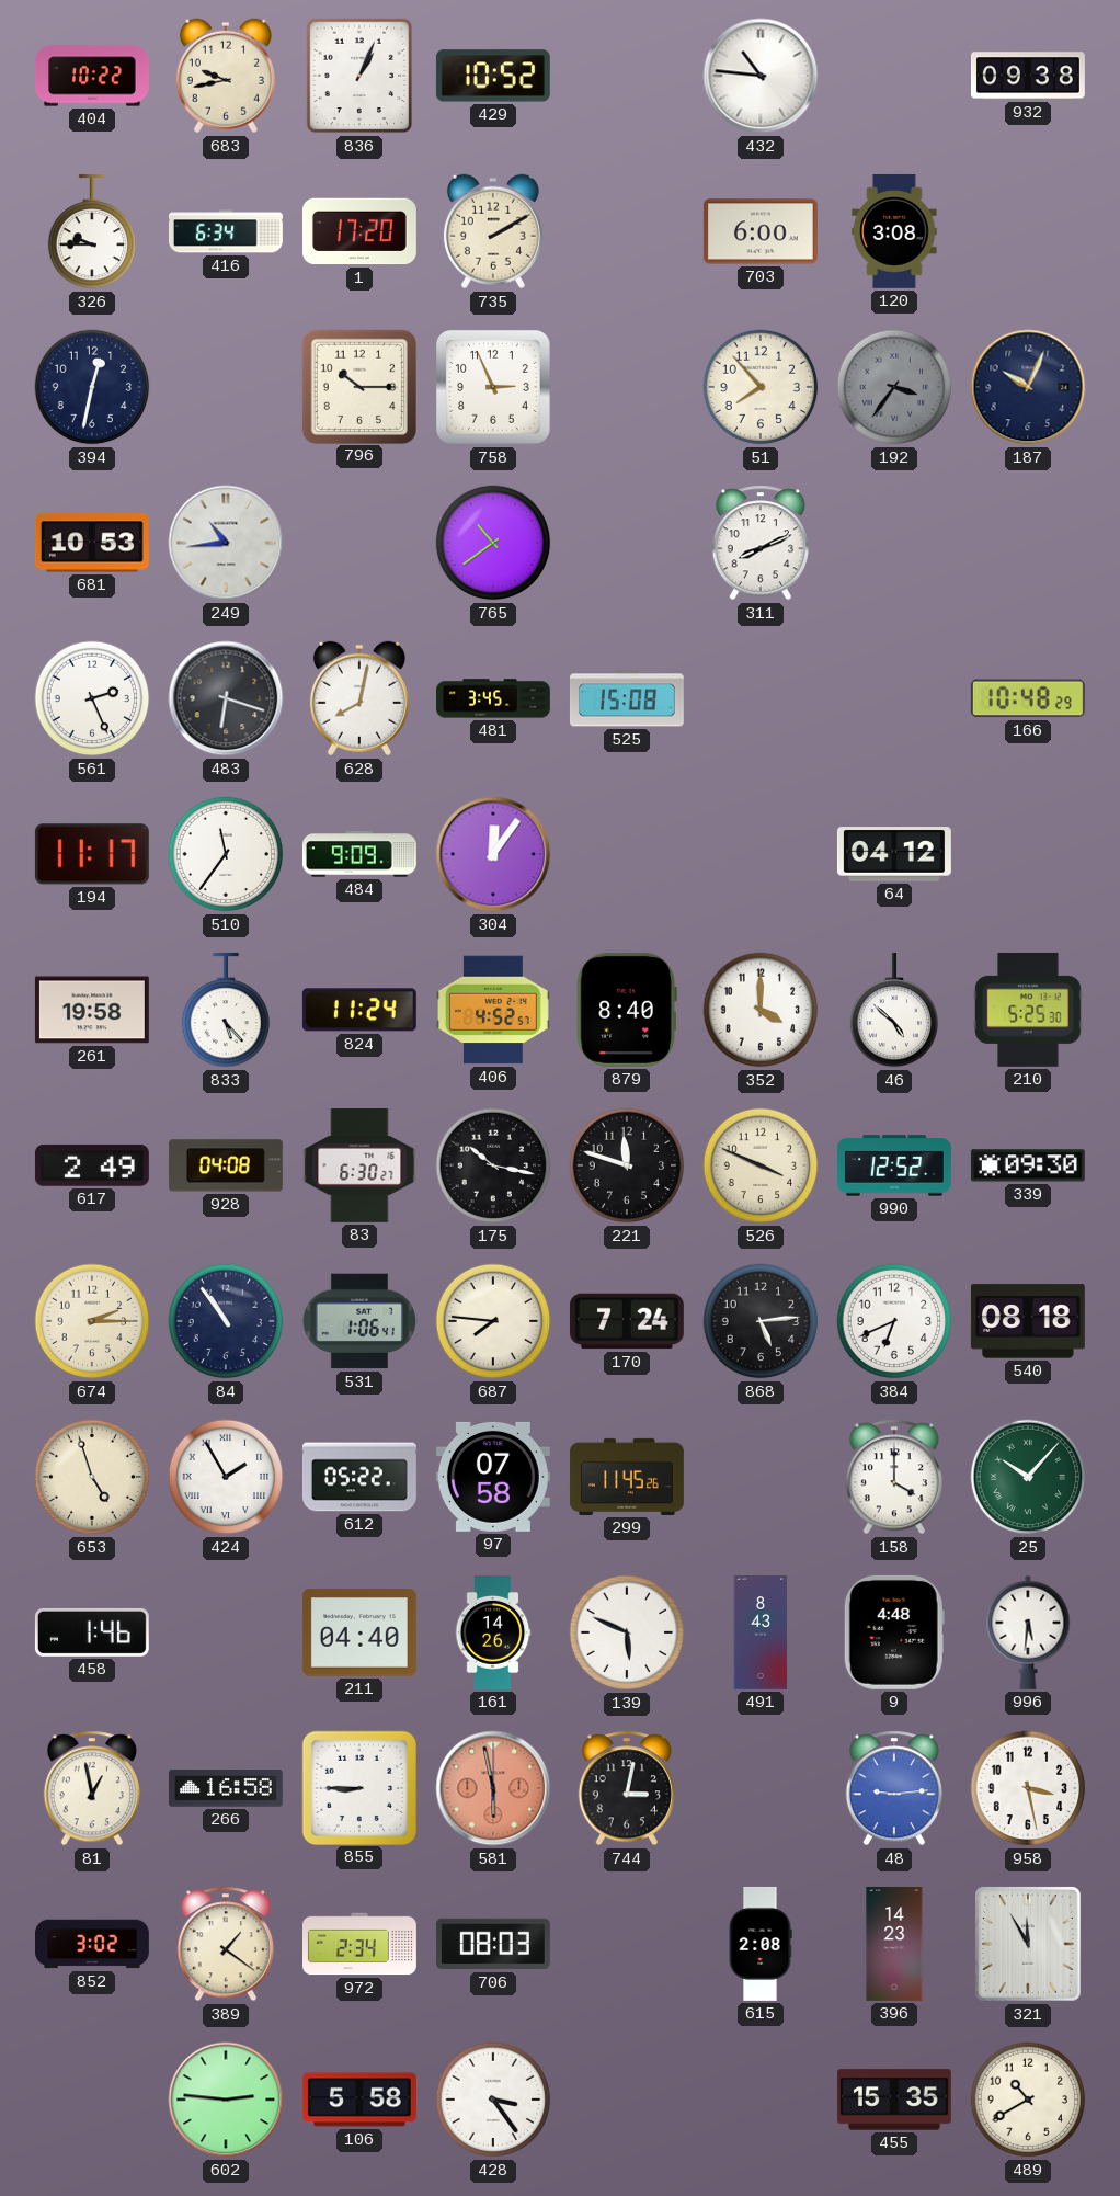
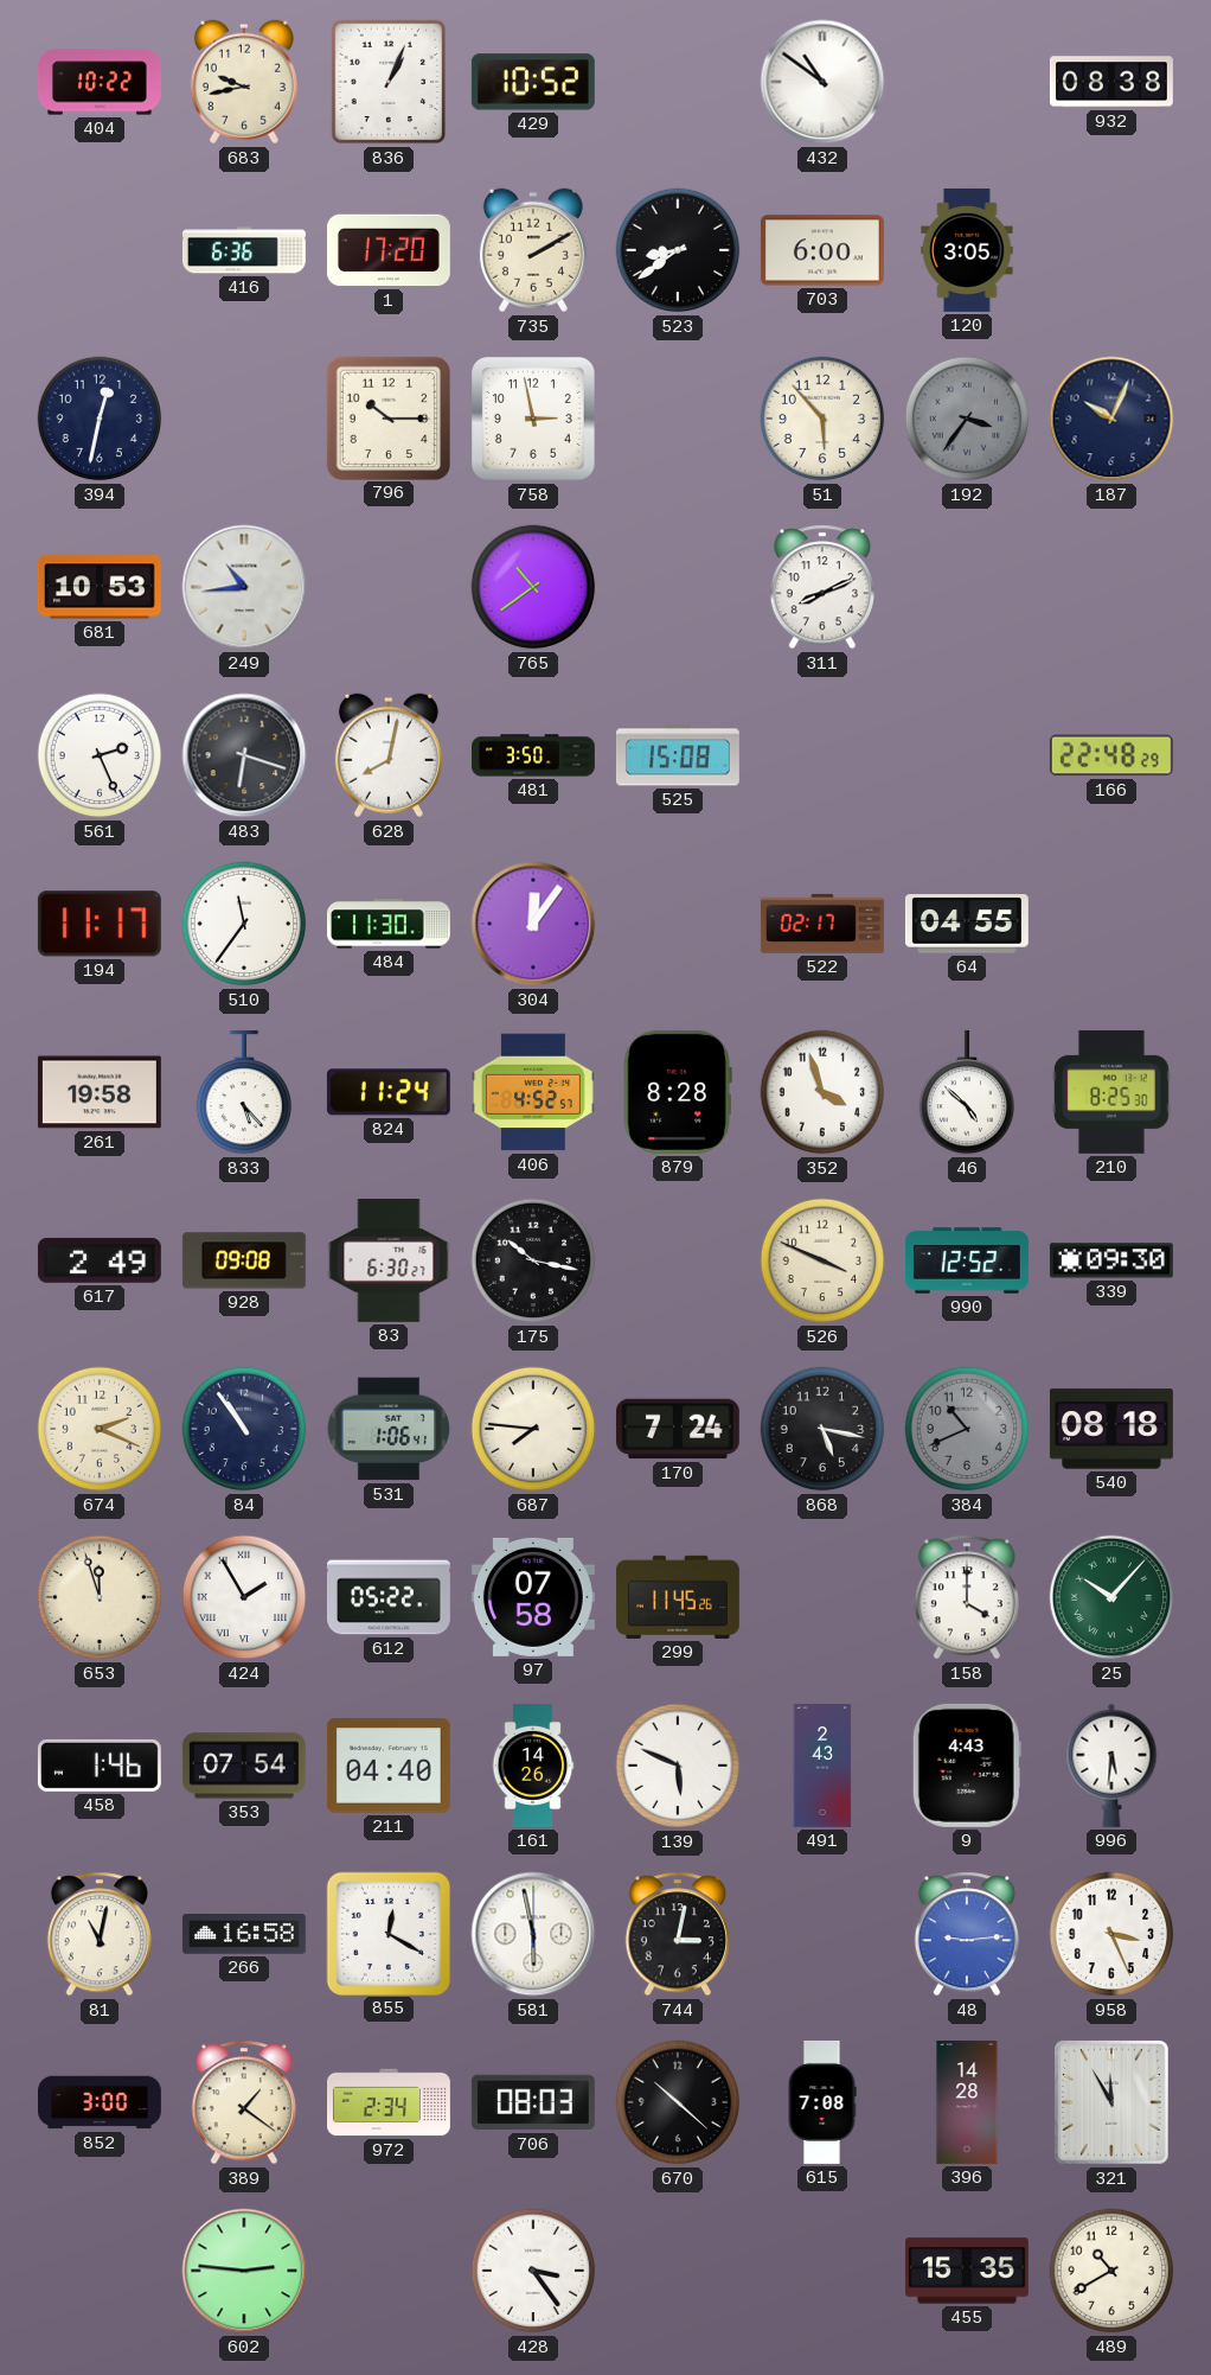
432: 10:46 -> 10:51 (822, 82)
932: 09:38 -> 08:38 (1111, 82)
326: 9:45 -> none (92, 231)
416: 6:34 -> 6:36 (244, 250)
523: none -> 8:39 (678, 250)
120: 3:08 -> 3:05 (967, 250)
758: 2:56 -> 2:58 (534, 420)
51: 7:53 -> 5:53 (822, 419)
481: 3:45 -> 3:50 (534, 755)
166: 10:48 -> 22:48 (1111, 755)
484: 9:09 -> 11:30 (389, 924)
522: none -> 02:17 (822, 924)
64: 04:12 -> 04:55 (967, 924)
879: 8:40 -> 8:28 (678, 1092)
352: 4:00 -> 3:57 (822, 1092)
210: 5:25 -> 8:25 (1111, 1092)
928: 04:08 -> 09:08 (244, 1260)
221: 11:48 -> none (627, 1165)
674: 2:15 -> 2:19 (100, 1429)
868: 5:14 -> 5:17 (822, 1429)
384: 6:41 -> 10:41 (967, 1429)
384 dial: white -> grey (967, 1429)
653: 4:57 -> 11:57 (100, 1597)
353: none -> 07:54 (244, 1766)
491: 8:43 -> 2:43 (822, 1767)
9: 4:48 -> 4:43 (967, 1766)
81: 12:58 -> 11:02 (100, 1934)
855: 8:45 -> 12:20 (387, 1933)
581 dial: salmon -> white (533, 1934)
958: 3:28 -> 3:26 (1111, 1934)
852: 3:02 -> 3:00 (101, 2102)
670: none -> 10:22 (678, 2102)
615: 2:08 -> 7:08 (822, 2102)
396: 14:23 -> 14:28 (967, 2102)
106: 5:58 -> none (359, 2100)
